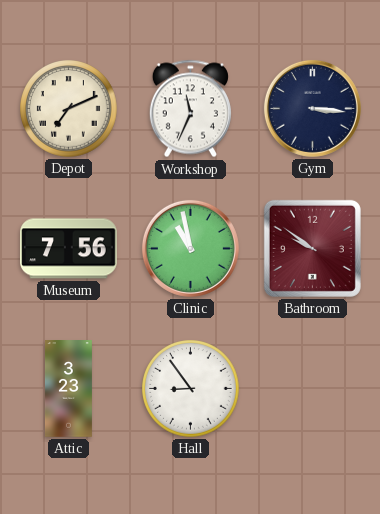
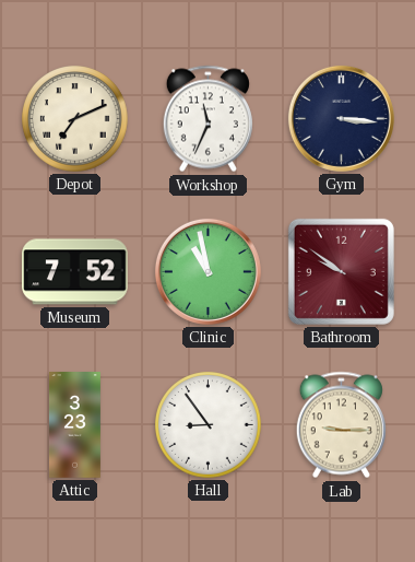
Museum: 7:56 -> 7:52 (75, 272)
Lab: none -> 9:15 (341, 425)
